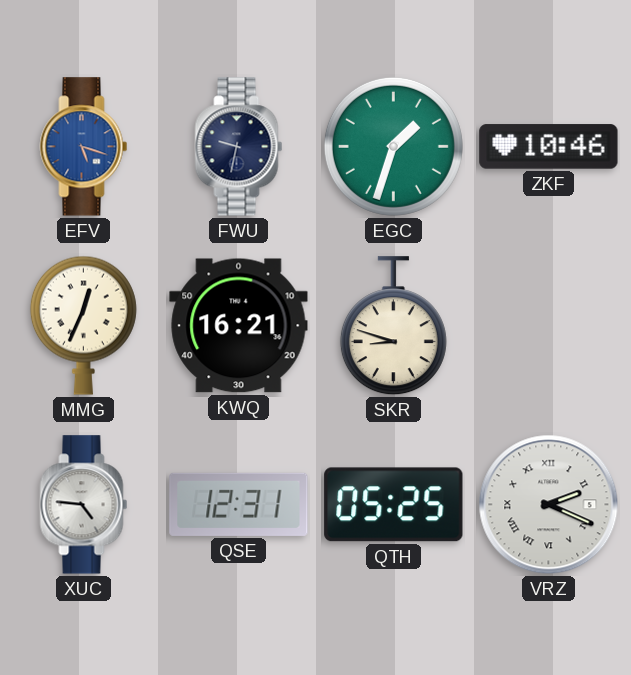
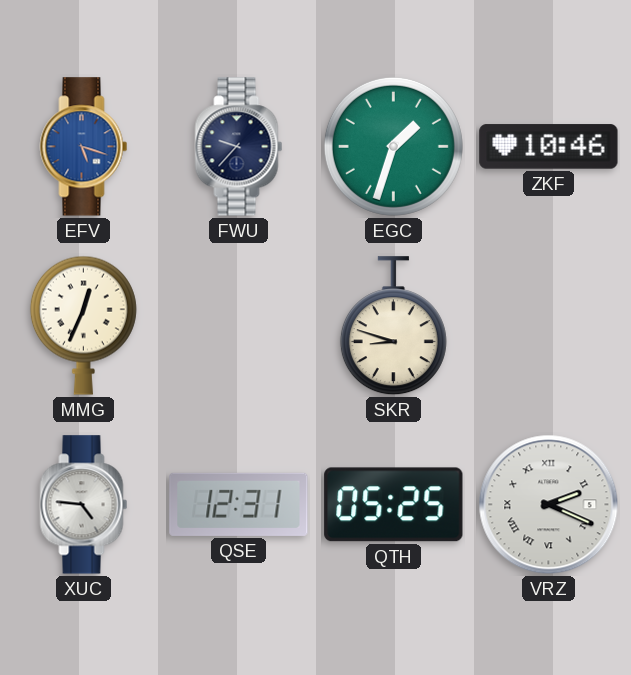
FWU: 9:32 -> 9:37 (239, 147)
KWQ: 16:21 -> none (239, 326)
